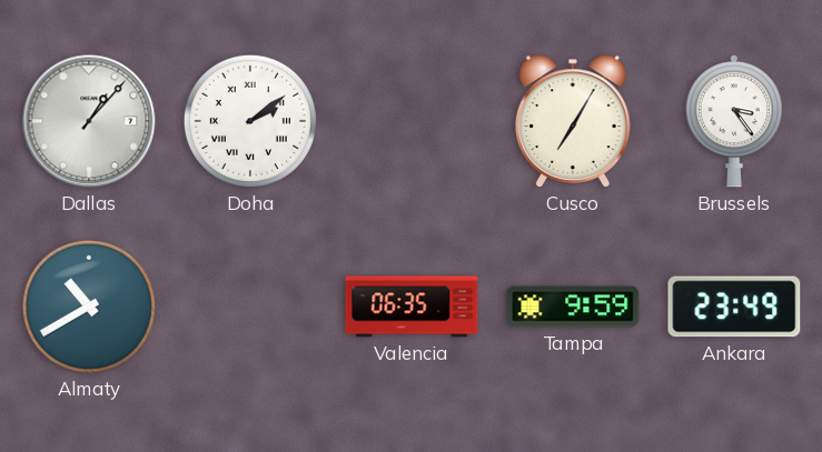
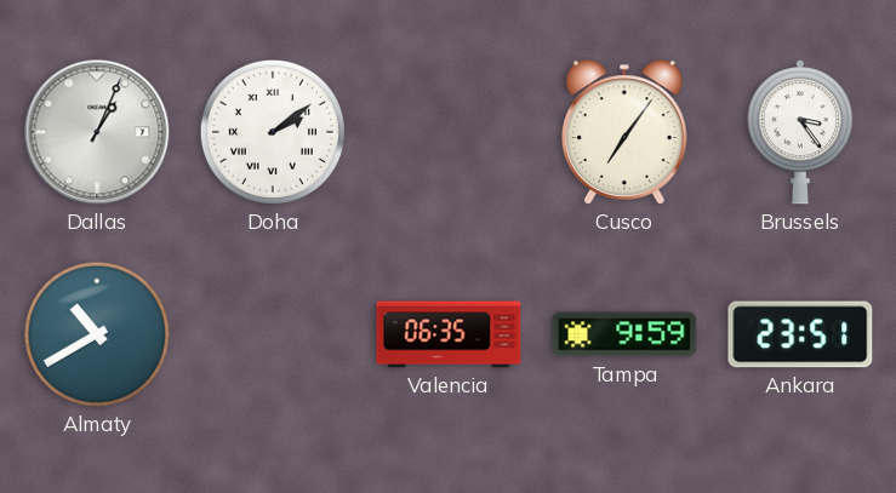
Dallas: 1:07 -> 1:04 (97, 132)
Cusco: 7:05 -> 7:06 (626, 132)
Ankara: 23:49 -> 23:51 (800, 334)
